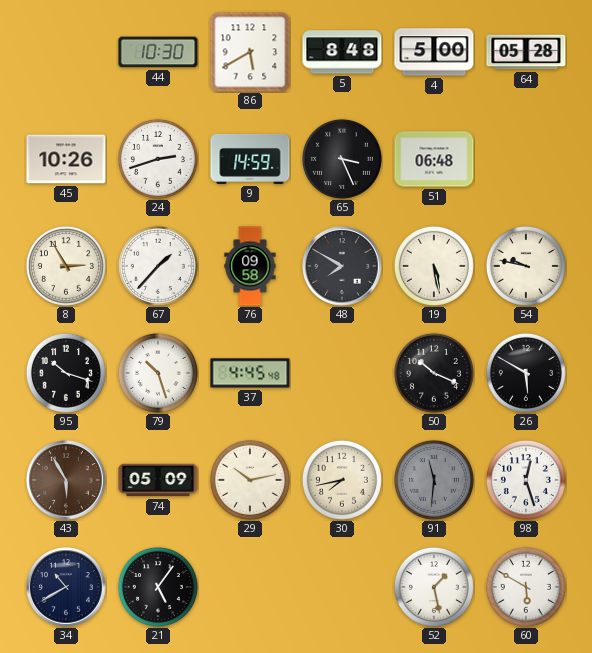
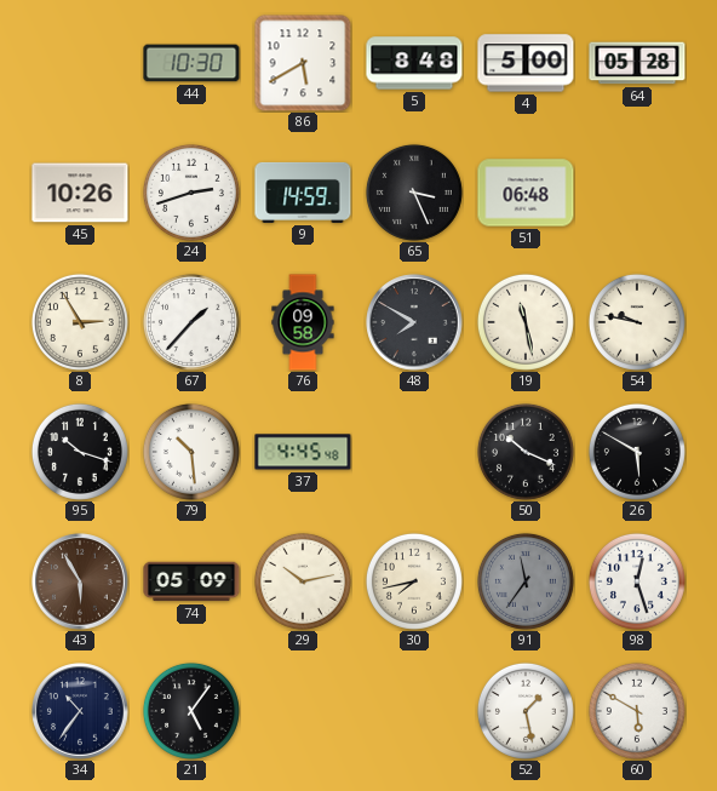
19: 5:28 -> 11:28 (526, 322)
79: 10:27 -> 10:29 (191, 452)
91: 11:31 -> 11:36 (526, 581)
34: 10:40 -> 10:36 (80, 711)
